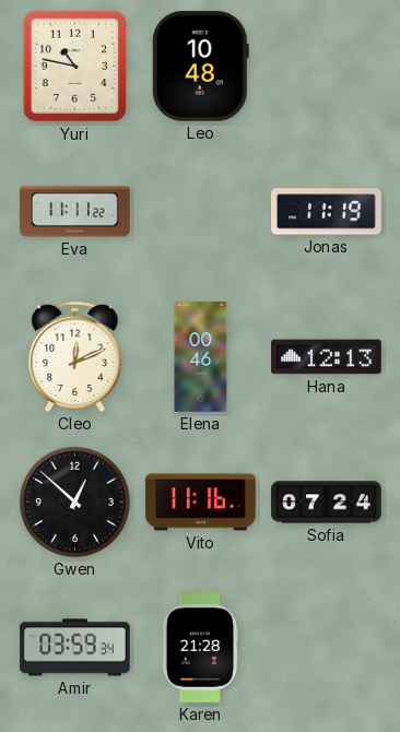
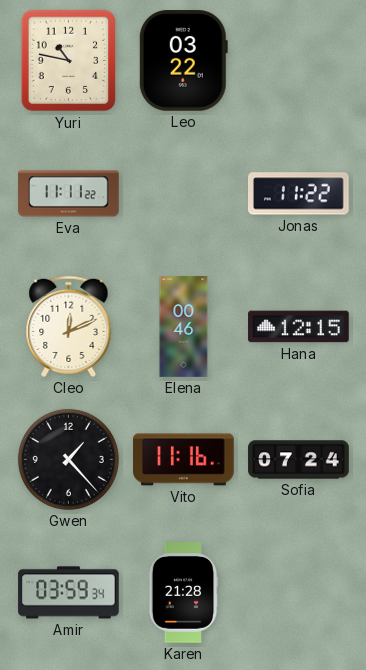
Leo: 10:48 -> 03:22 (183, 61)
Jonas: 11:19 -> 11:22 (299, 194)
Hana: 12:13 -> 12:15 (299, 327)
Gwen: 12:52 -> 1:23 (68, 459)
